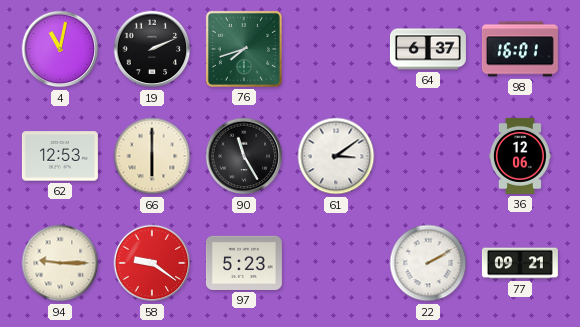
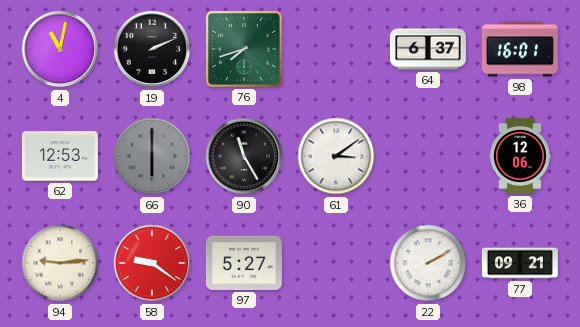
66 dial: cream -> grey (152, 156)
94: 9:15 -> 9:14 (60, 263)
97: 5:23 -> 5:27 (244, 263)
